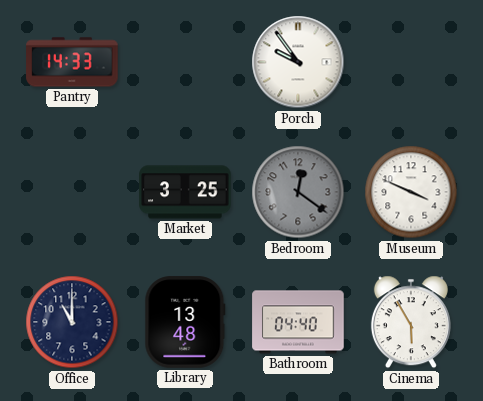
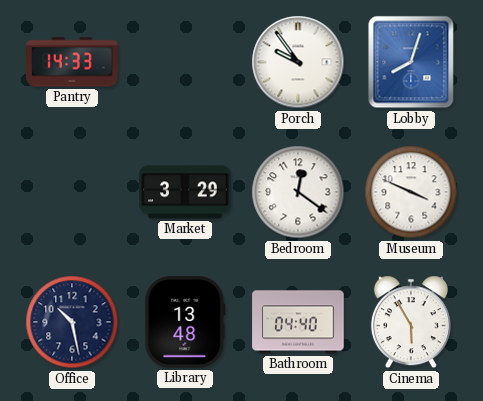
Lobby: none -> 8:03 (411, 62)
Market: 3:25 -> 3:29 (185, 192)
Bedroom dial: grey -> white (298, 192)
Office: 11:00 -> 10:28 (72, 322)
